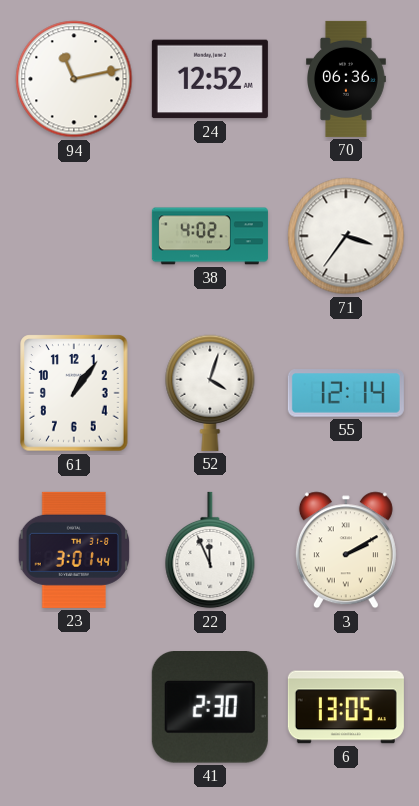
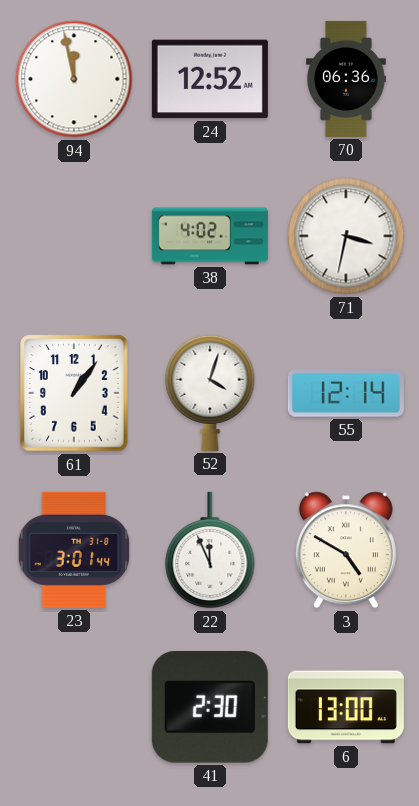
94: 11:13 -> 11:58 (74, 79)
71: 3:36 -> 3:32 (346, 236)
3: 2:10 -> 4:50 (346, 550)
6: 13:05 -> 13:00 (346, 707)
